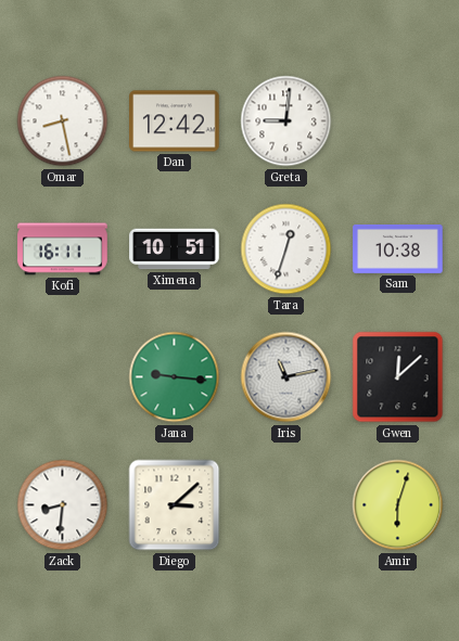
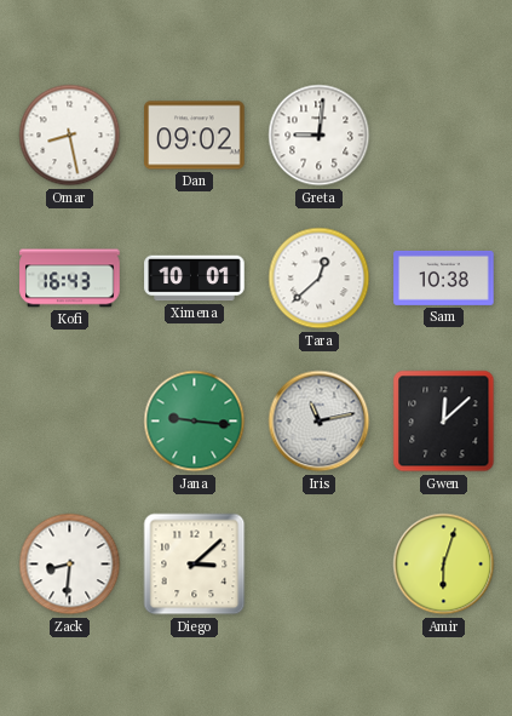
Dan: 12:42 -> 09:02 (195, 136)
Kofi: 16:11 -> 16:43 (70, 279)
Ximena: 10:51 -> 10:01 (195, 279)
Tara: 12:33 -> 12:38 (320, 279)
